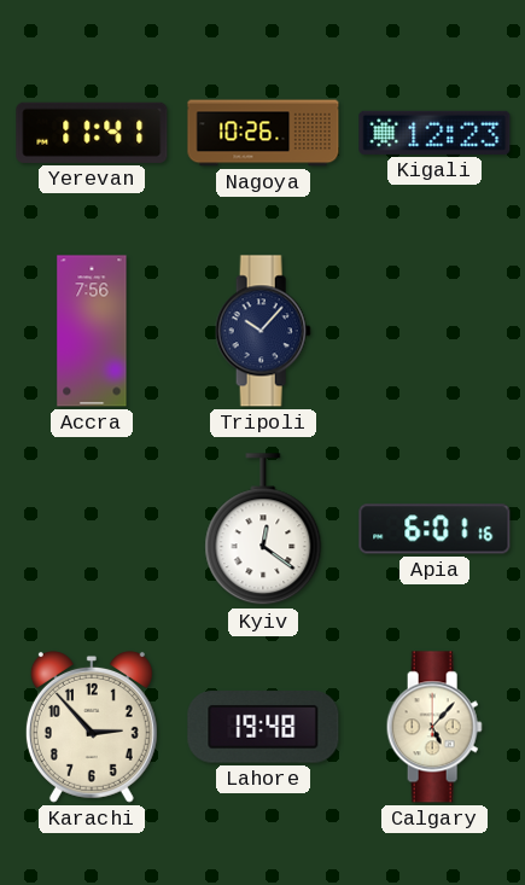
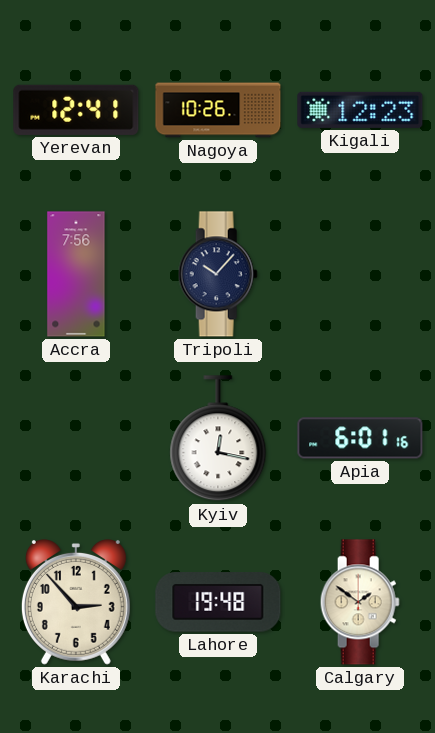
Yerevan: 11:41 -> 12:41 (76, 110)
Kyiv: 12:21 -> 12:17 (218, 439)
Calgary: 5:07 -> 1:51 (360, 602)
